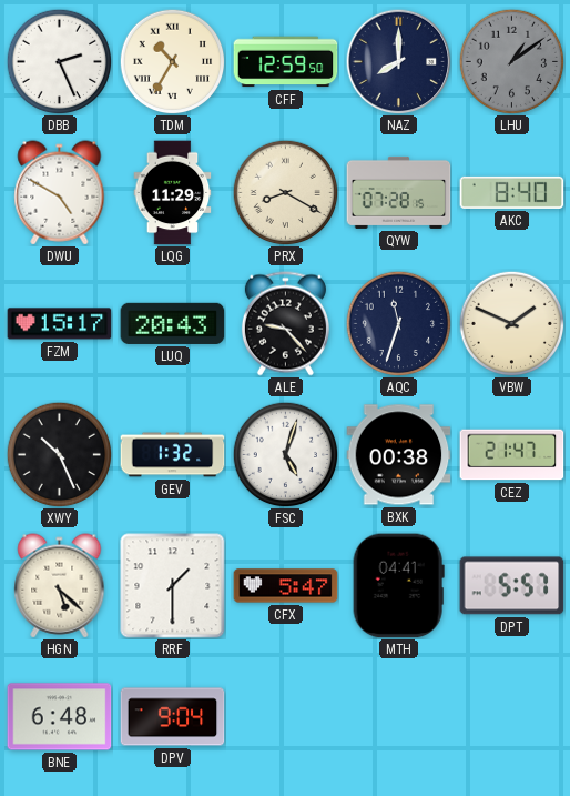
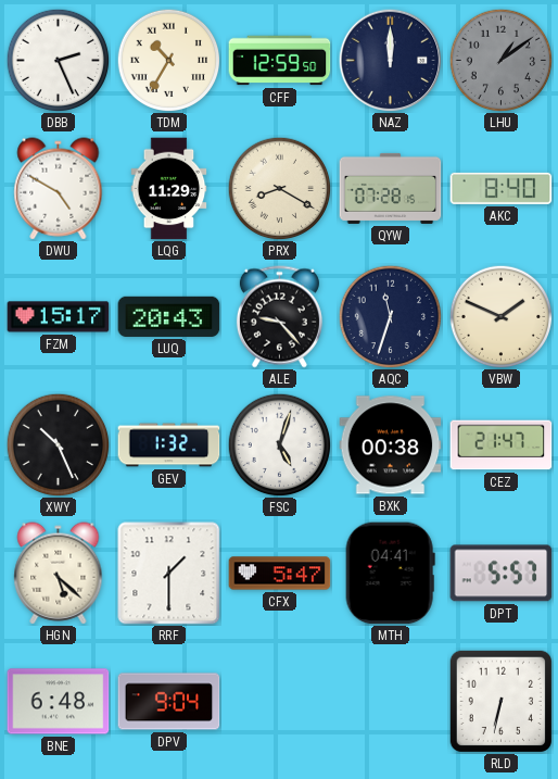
NAZ: 8:00 -> 12:00 (390, 60)
RLD: none -> 6:32 (500, 701)
